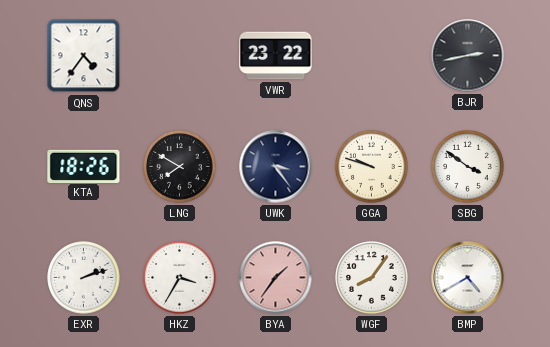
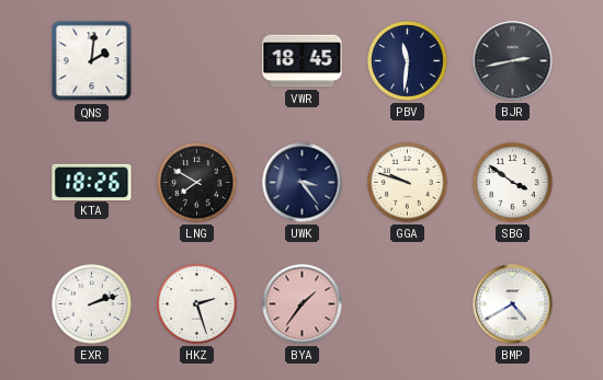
QNS: 4:36 -> 2:01 (92, 61)
VWR: 23:22 -> 18:45 (303, 61)
PBV: none -> 11:31 (408, 61)
HKZ: 3:35 -> 2:27 (197, 304)
WGF: 8:06 -> none (372, 278)
